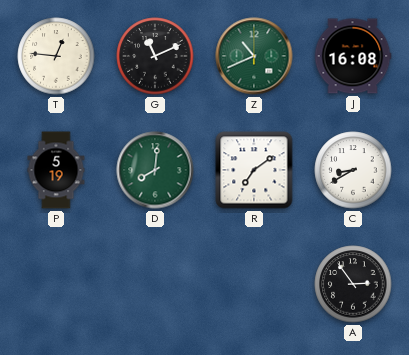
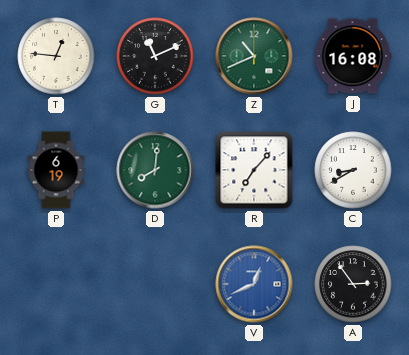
P: 5:19 -> 6:19 (56, 170)
R: 7:09 -> 7:07 (254, 170)
V: none -> 12:41 (254, 284)
